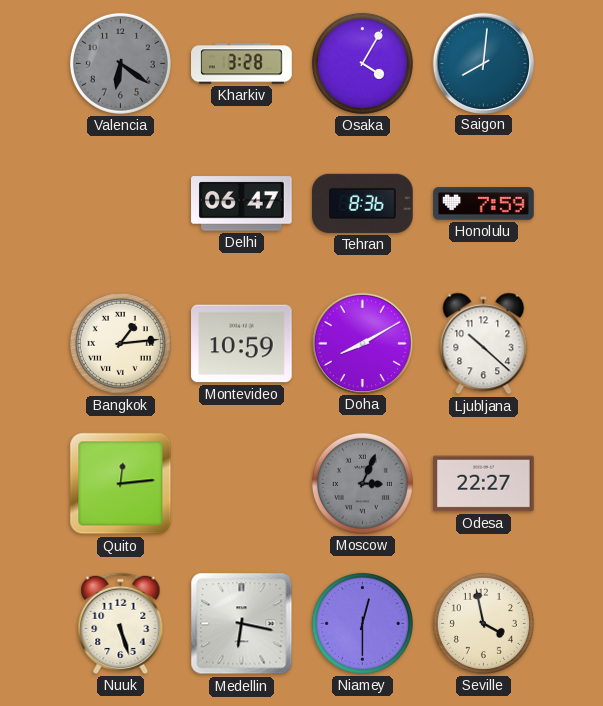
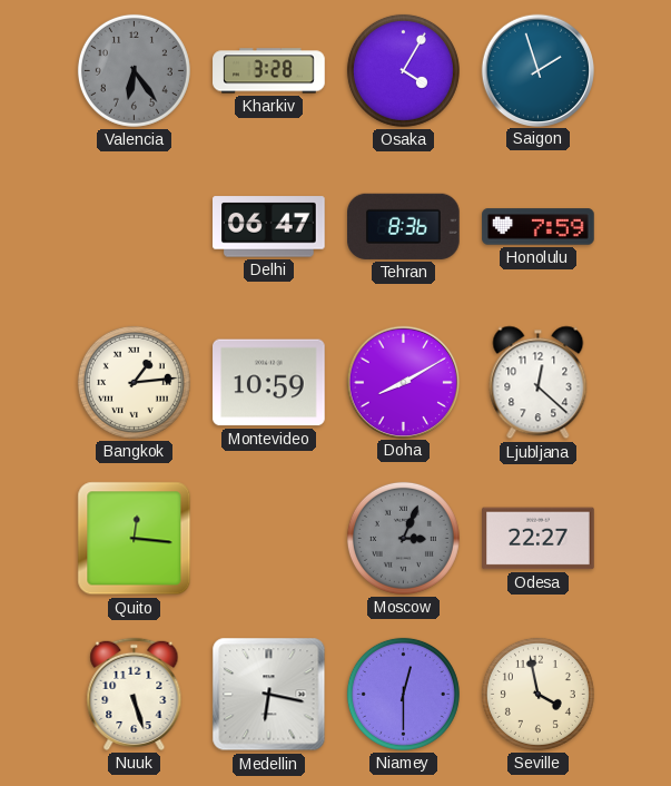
Valencia: 6:21 -> 6:24 (134, 70)
Saigon: 8:01 -> 1:57 (537, 70)
Ljubljana: 10:22 -> 12:22 (539, 383)
Quito: 12:14 -> 12:16 (135, 539)
